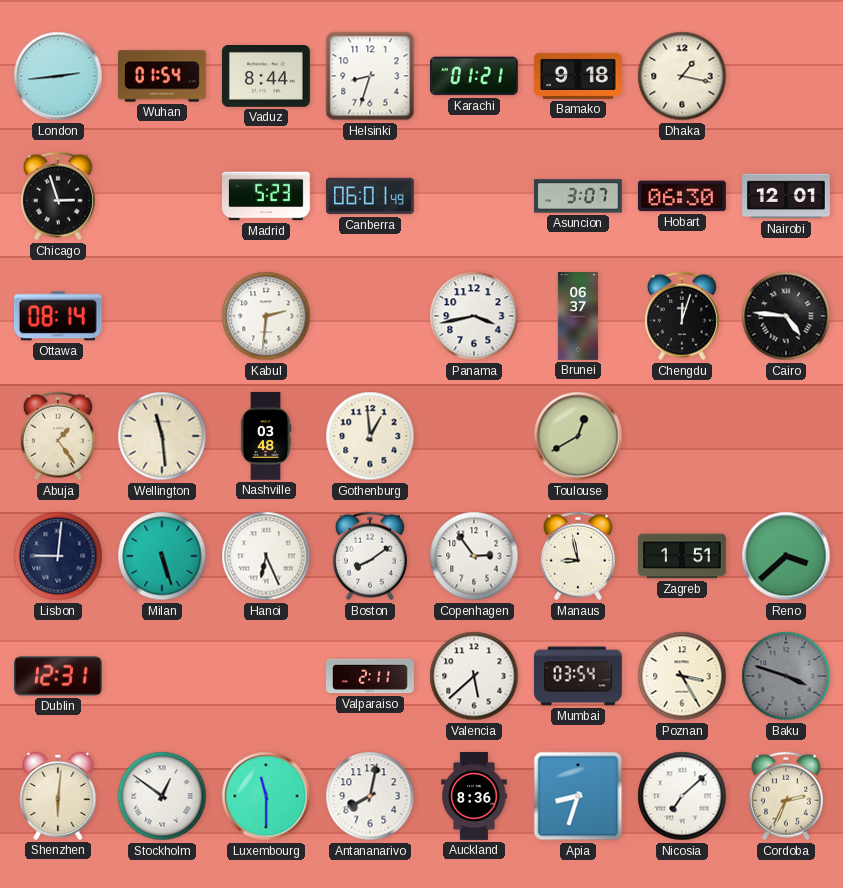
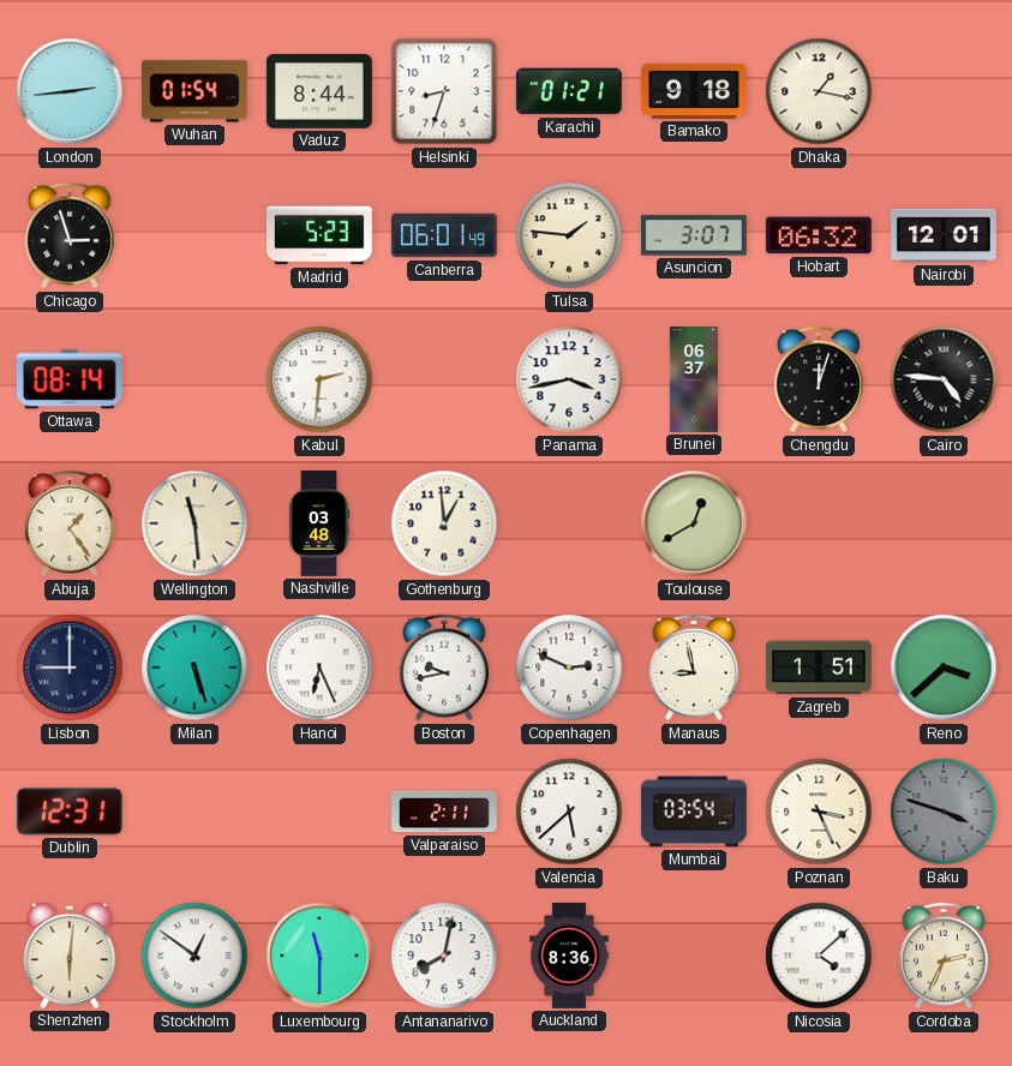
Tulsa: none -> 1:46 (569, 235)
Hobart: 06:30 -> 06:32 (819, 235)
Lisbon: 9:01 -> 9:00 (70, 667)
Boston: 8:09 -> 9:43 (444, 667)
Copenhagen: 2:54 -> 2:49 (569, 667)
Poznan: 3:25 -> 3:26 (819, 812)
Apia: 8:33 -> none (578, 796)
Nicosia: 7:08 -> 4:08 (819, 956)
